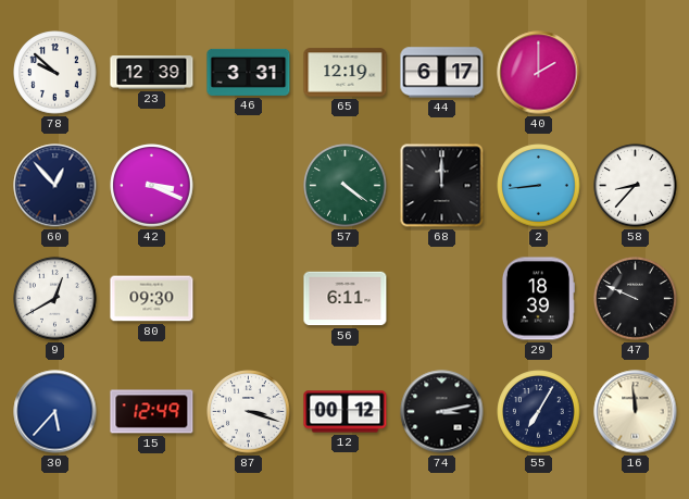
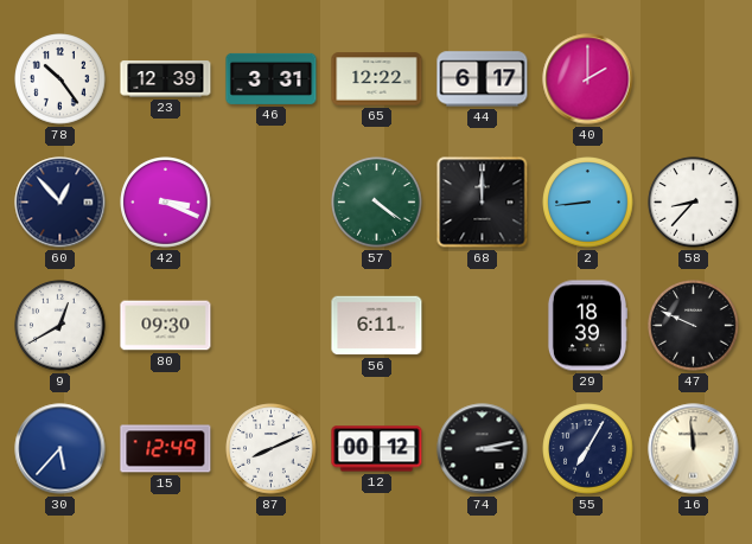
78: 9:52 -> 10:24 (60, 79)
65: 12:19 -> 12:22 (377, 79)
87: 3:18 -> 8:11 (272, 449)
